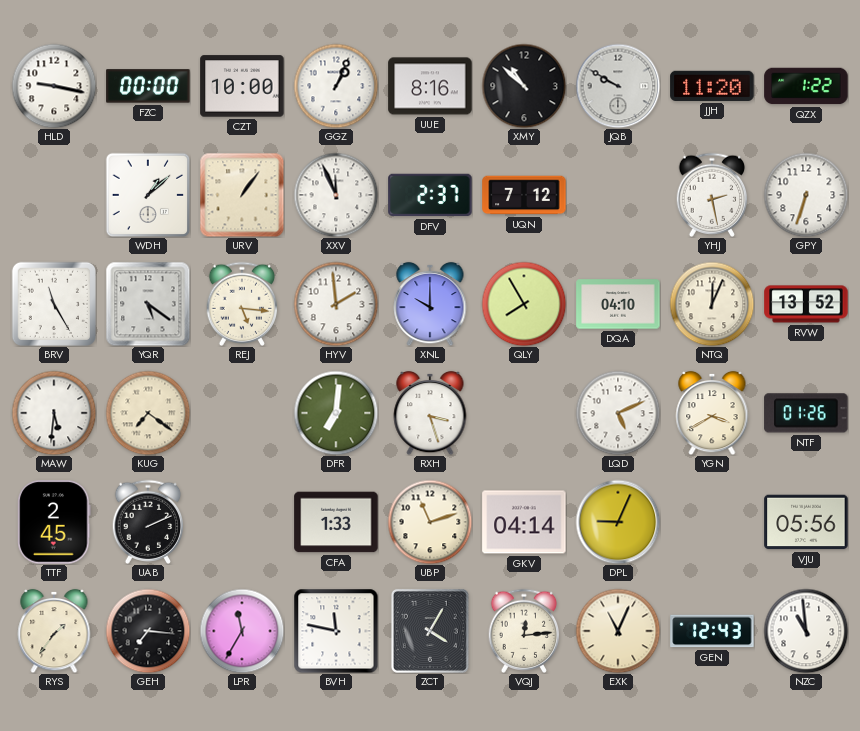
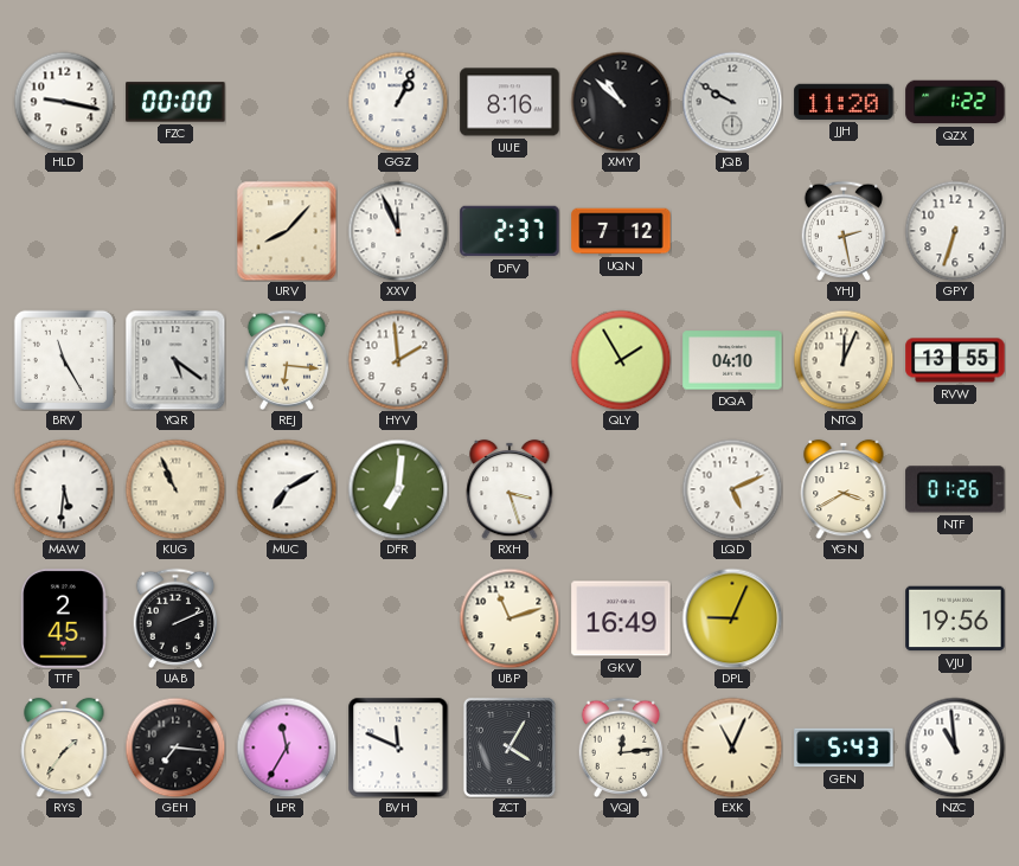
CZT: 10:00 -> none (242, 86)
WDH: 1:08 -> none (148, 195)
URV: 1:06 -> 8:07 (287, 231)
REJ: 5:16 -> 6:16 (287, 359)
XNL: 10:00 -> none (430, 304)
QLY: 7:55 -> 1:55 (621, 360)
RVW: 13:52 -> 13:55 (955, 360)
KUG: 7:21 -> 10:56 (175, 489)
MUC: none -> 7:10 (287, 489)
CFA: 1:33 -> none (336, 522)
GKV: 04:14 -> 16:49 (621, 618)
VJU: 05:56 -> 19:56 (955, 618)
BVH: 11:47 -> 11:49 (398, 748)
GEN: 12:43 -> 5:43 (844, 748)
